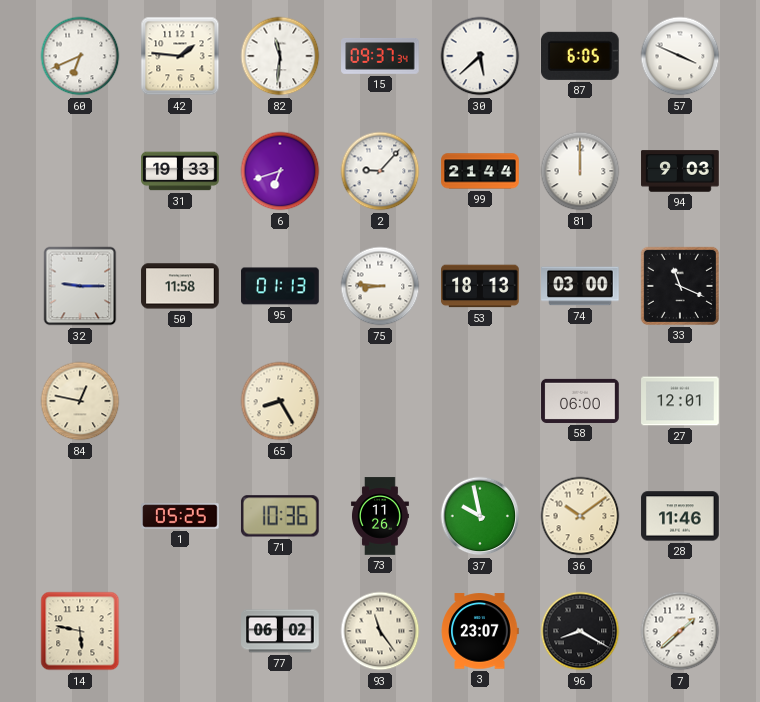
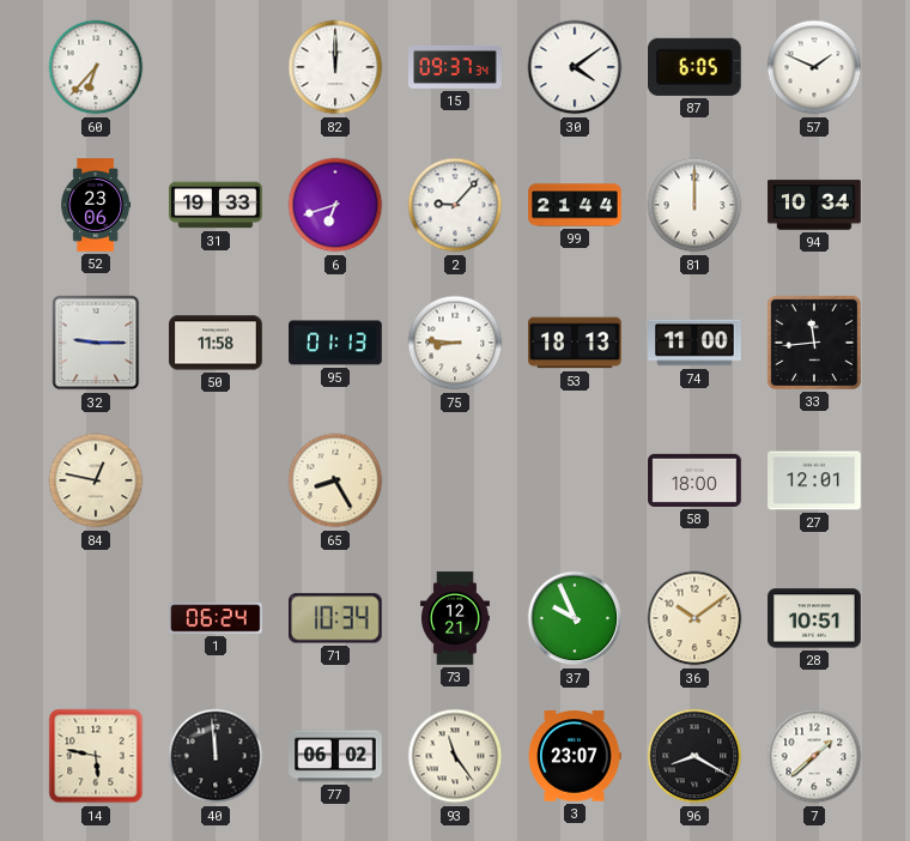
60: 6:41 -> 6:37 (96, 67)
42: 1:46 -> none (180, 56)
82: 11:31 -> 12:00 (335, 67)
30: 5:38 -> 4:09 (575, 67)
57: 3:49 -> 1:49 (814, 67)
52: none -> 23:06 (96, 205)
94: 9:03 -> 10:34 (814, 205)
74: 03:00 -> 11:00 (694, 343)
33: 11:19 -> 11:44 (814, 343)
58: 06:00 -> 18:00 (694, 480)
1: 05:25 -> 06:24 (216, 618)
71: 10:36 -> 10:34 (335, 618)
73: 11:26 -> 12:21 (455, 618)
37: 9:58 -> 9:56 (575, 618)
28: 11:46 -> 10:51 (814, 618)
40: none -> 11:59 (216, 756)
